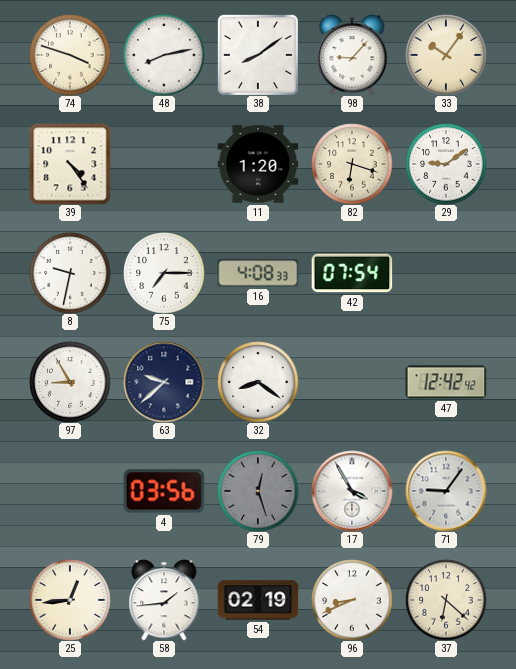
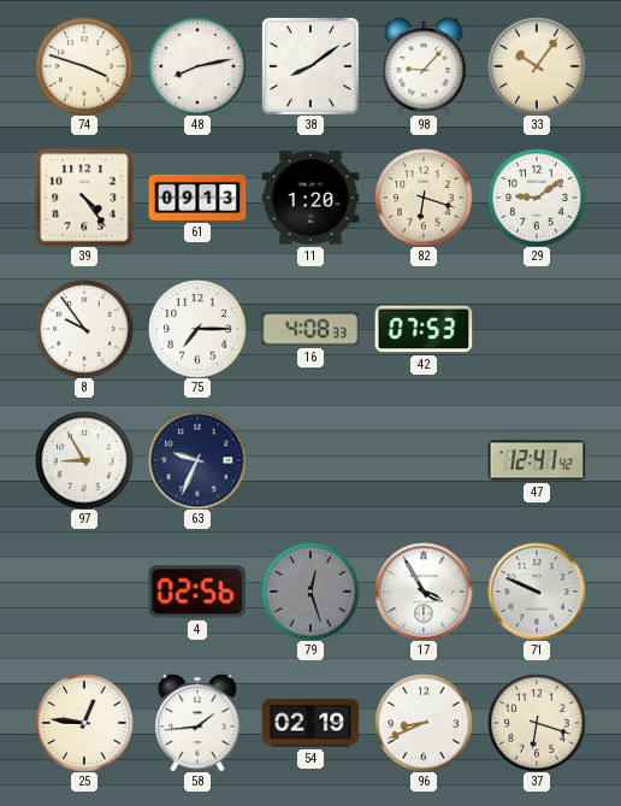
61: none -> 09:13 (197, 198)
8: 9:32 -> 9:54 (84, 329)
42: 07:54 -> 07:53 (424, 329)
63: 9:38 -> 9:34 (197, 460)
32: 8:21 -> none (258, 382)
47: 12:42 -> 12:41 (537, 460)
4: 03:56 -> 02:56 (197, 592)
71: 9:06 -> 9:49 (537, 592)
25: 12:44 -> 12:46 (84, 723)
37: 6:22 -> 6:18 (537, 723)
